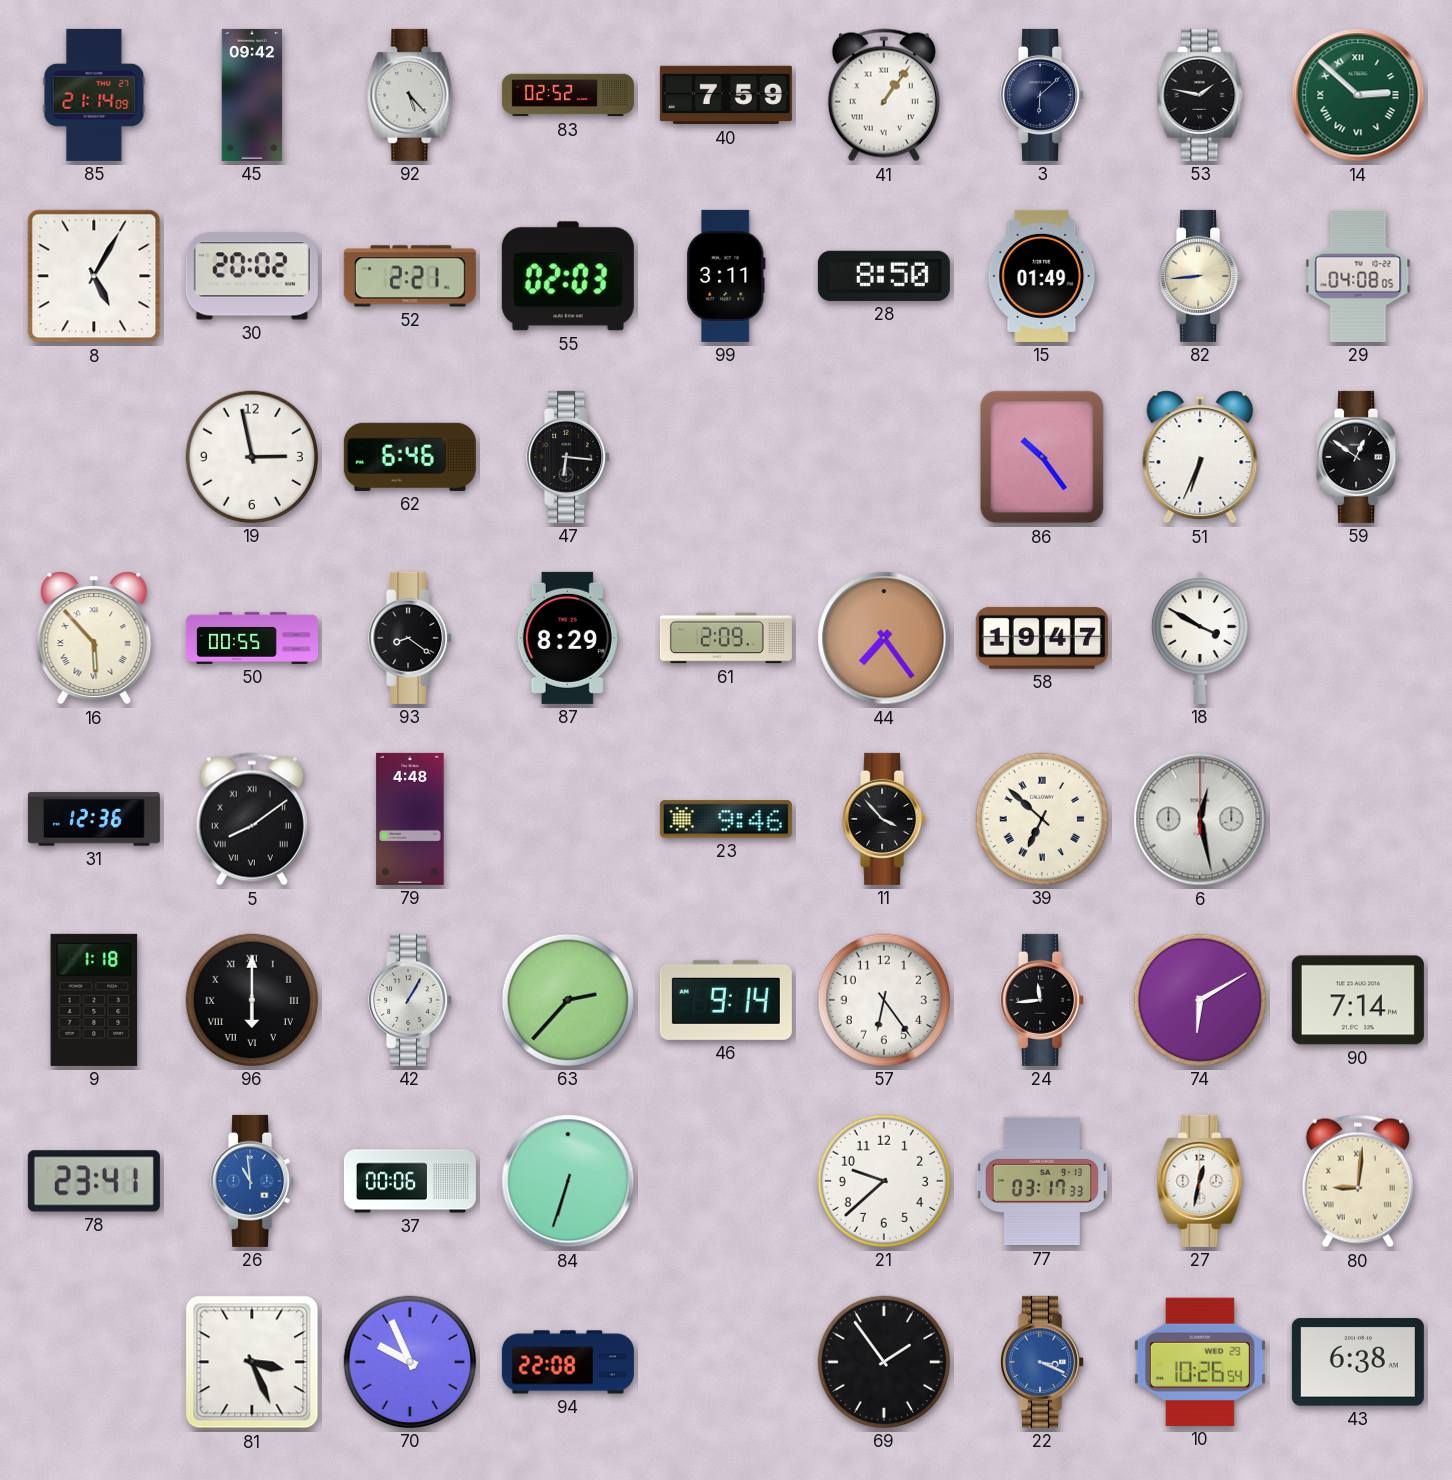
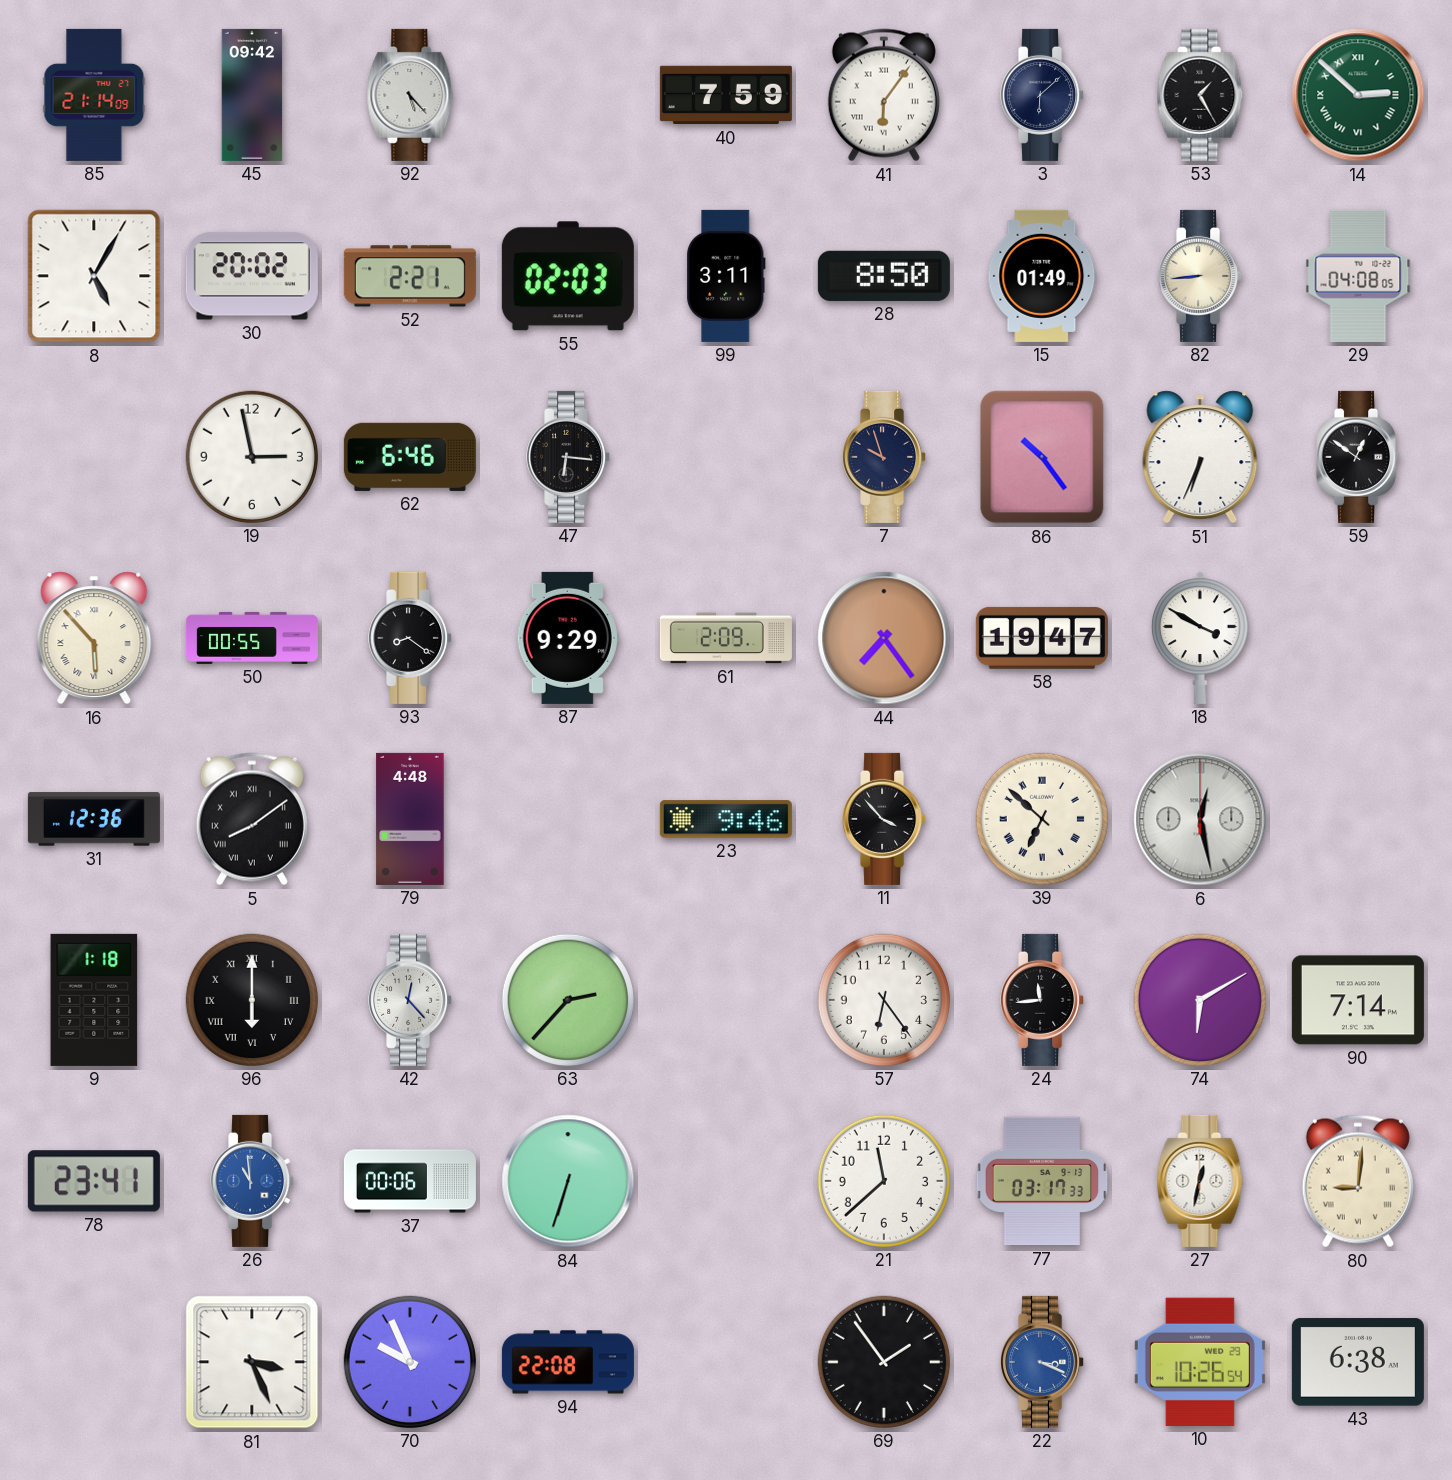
83: 02:52 -> none (568, 95)
41: 1:06 -> 6:06 (884, 95)
53: 1:47 -> 1:25 (1200, 95)
7: none -> 9:57 (885, 457)
87: 8:29 -> 9:29 (568, 638)
42: 1:05 -> 12:23 (411, 1000)
46: 9:14 -> none (726, 1000)
21: 9:38 -> 11:38 (884, 1181)
